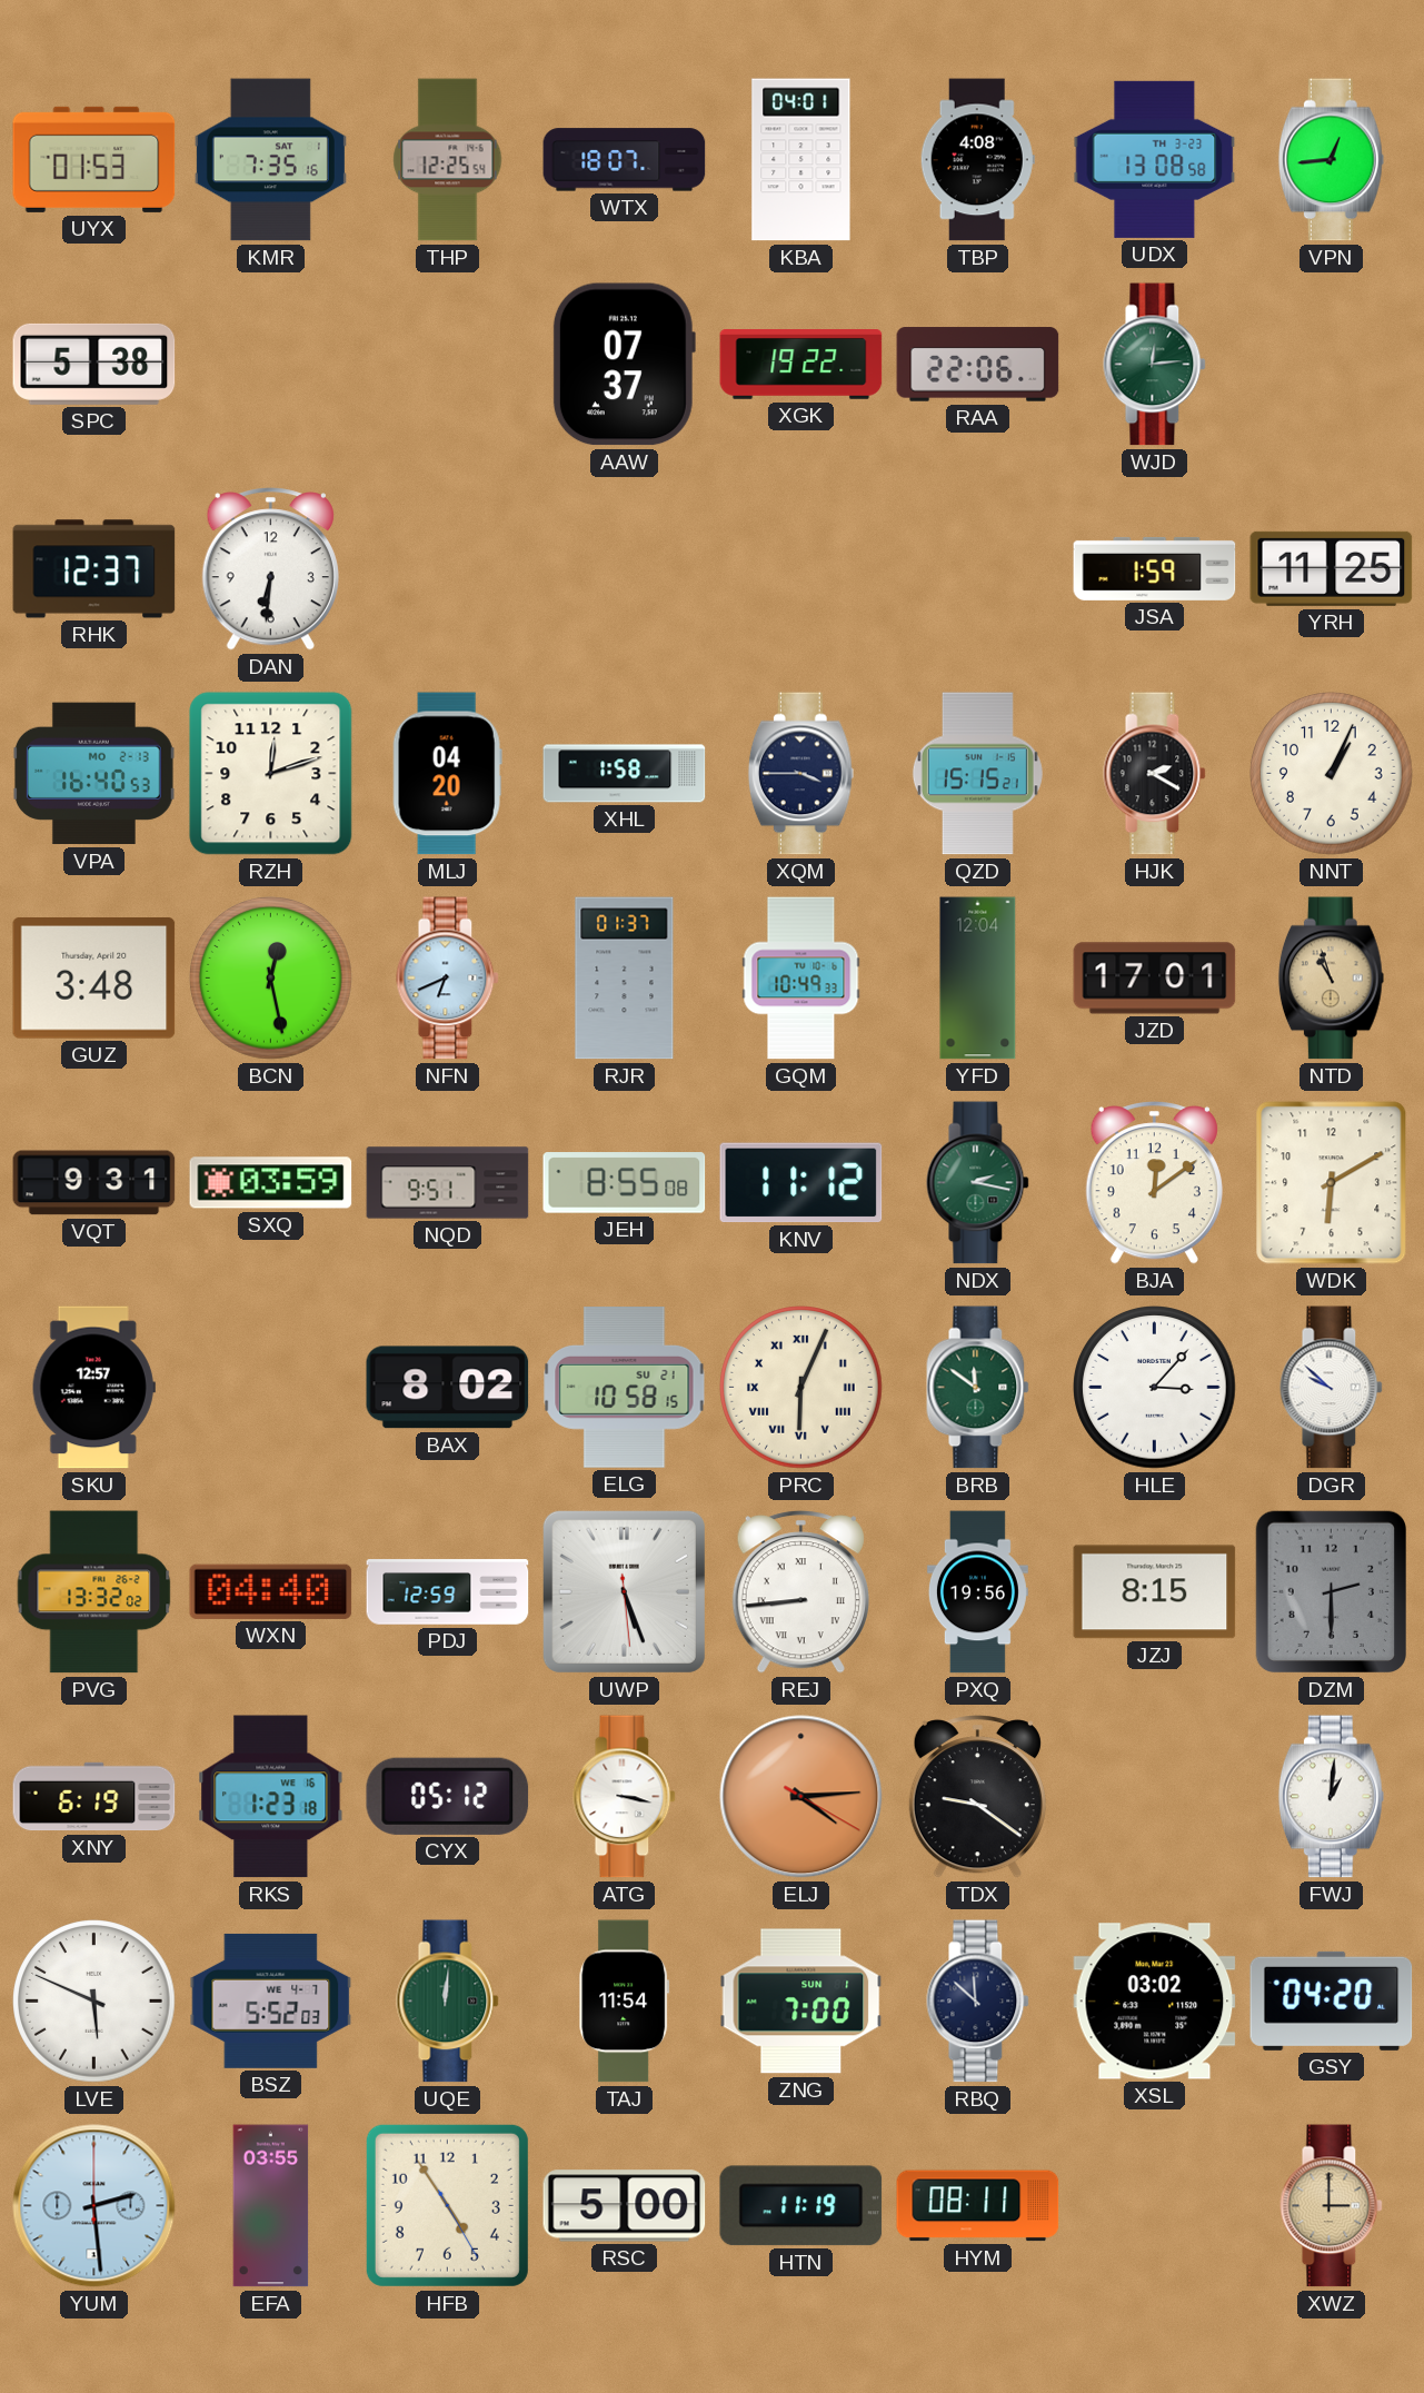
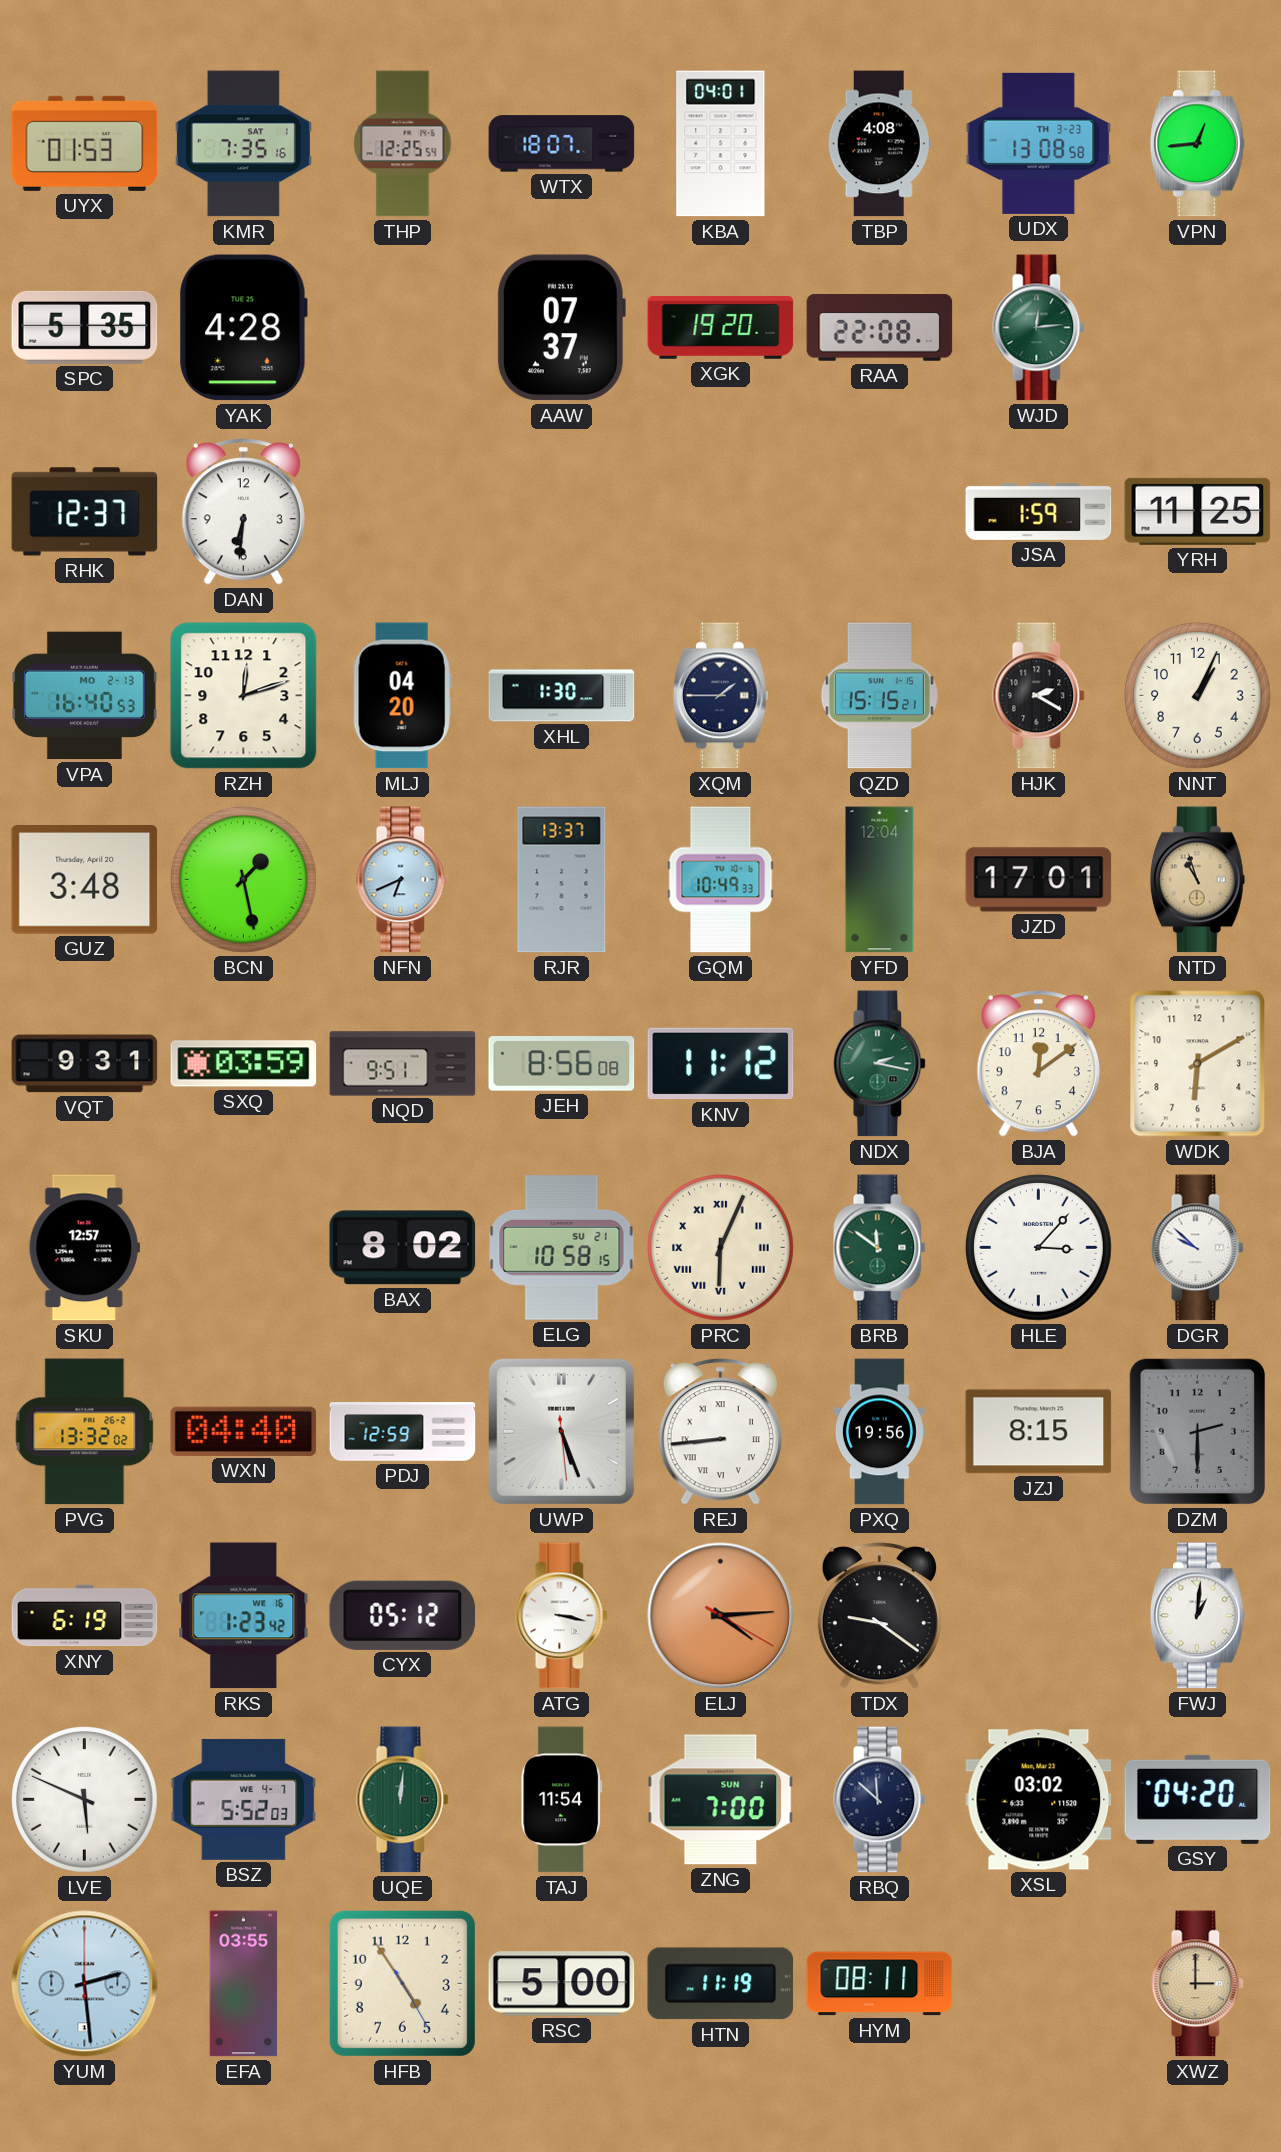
SPC: 5:38 -> 5:35 (85, 327)
YAK: none -> 4:28 (243, 328)
XGK: 19:22 -> 19:20 (721, 328)
RAA: 22:06 -> 22:08 (880, 328)
XHL: 1:58 -> 1:30 (562, 696)
XQM: 3:45 -> 1:45 (720, 696)
BCN: 12:28 -> 1:28 (244, 880)
RJR: 01:37 -> 13:37 (562, 880)
JEH: 8:55 -> 8:56 (562, 1064)
RKS: 1:23:18 -> 1:23:42 (244, 1616)
